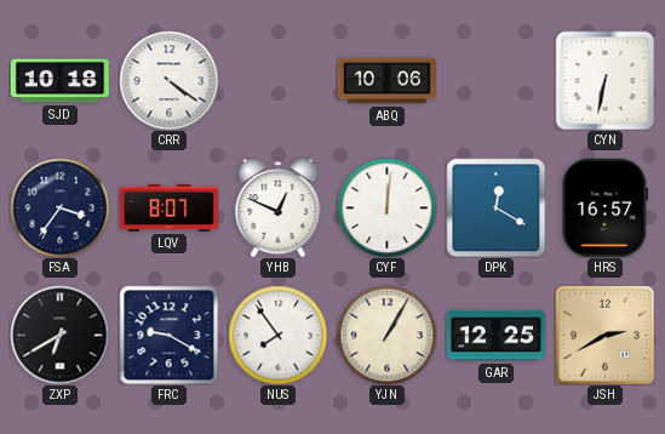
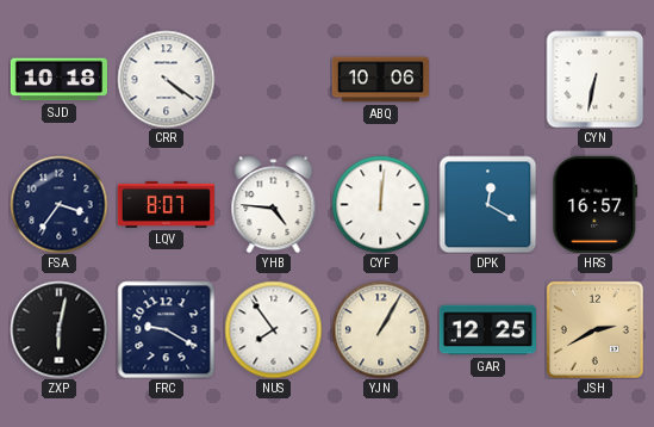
YHB: 12:49 -> 4:46 (274, 204)
ZXP: 6:40 -> 6:02 (58, 329)
